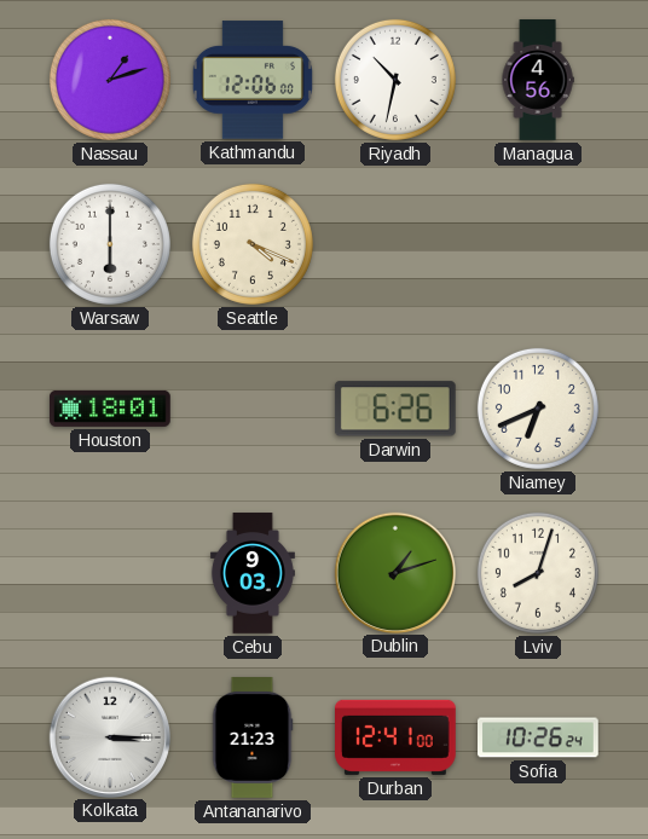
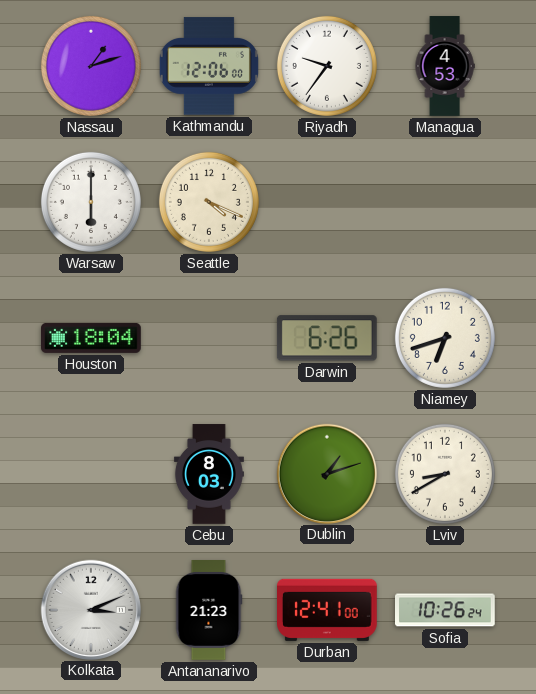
Riyadh: 10:32 -> 9:36 (327, 66)
Managua: 4:56 -> 4:53 (445, 66)
Houston: 18:01 -> 18:04 (92, 338)
Niamey: 6:41 -> 6:42 (445, 338)
Cebu: 9:03 -> 8:03 (209, 474)
Lviv: 8:03 -> 8:40 (445, 474)
Kolkata: 3:15 -> 3:11 (90, 609)
